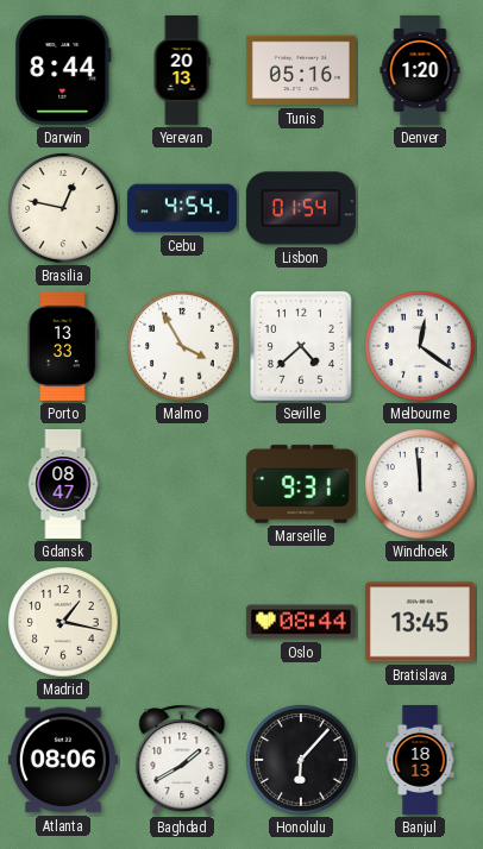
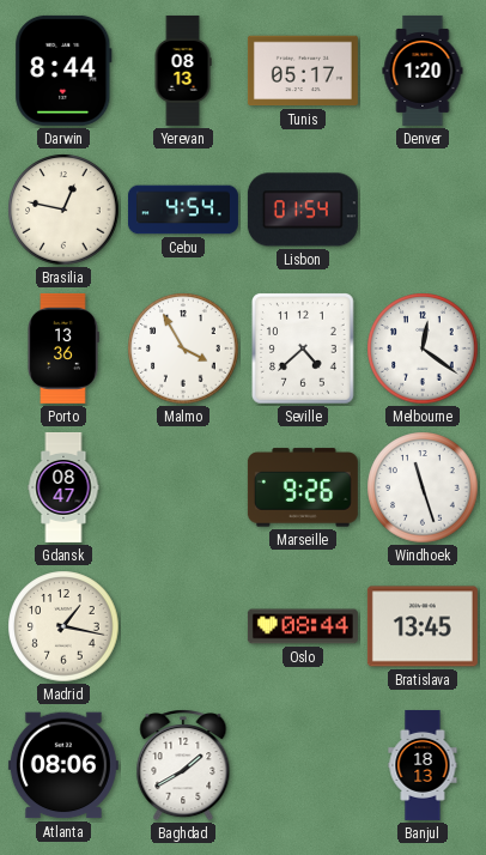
Yerevan: 20:13 -> 08:13 (183, 71)
Tunis: 05:16 -> 05:17 (303, 71)
Porto: 13:33 -> 13:36 (63, 348)
Marseille: 9:31 -> 9:26 (303, 487)
Windhoek: 11:59 -> 11:27 (423, 487)
Honolulu: 6:07 -> none (301, 760)
